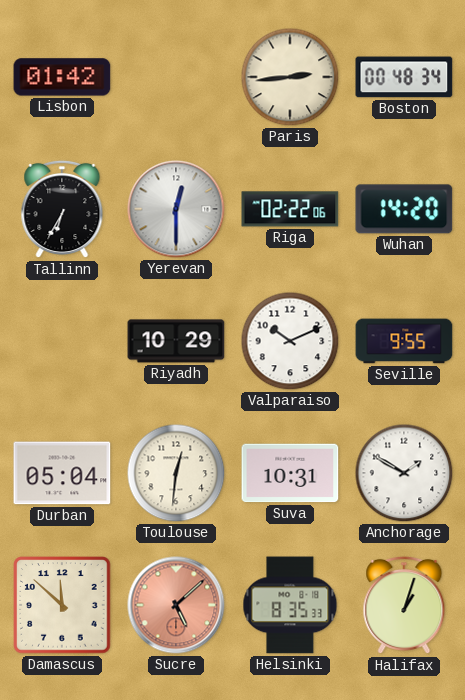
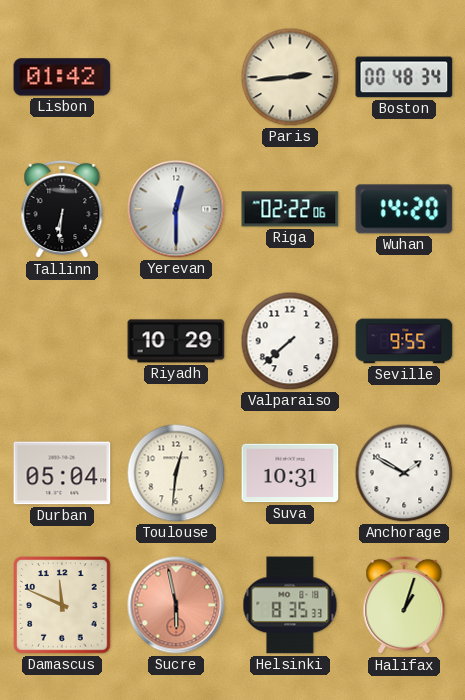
Tallinn: 6:35 -> 6:31 (62, 209)
Valparaiso: 10:11 -> 7:38 (290, 341)
Damascus: 11:52 -> 11:49 (62, 605)
Sucre: 5:08 -> 5:58 (176, 605)
